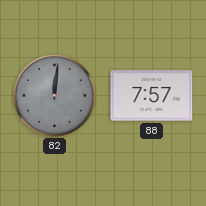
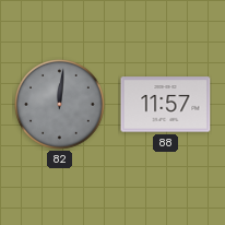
88: 7:57 -> 11:57 (166, 105)
